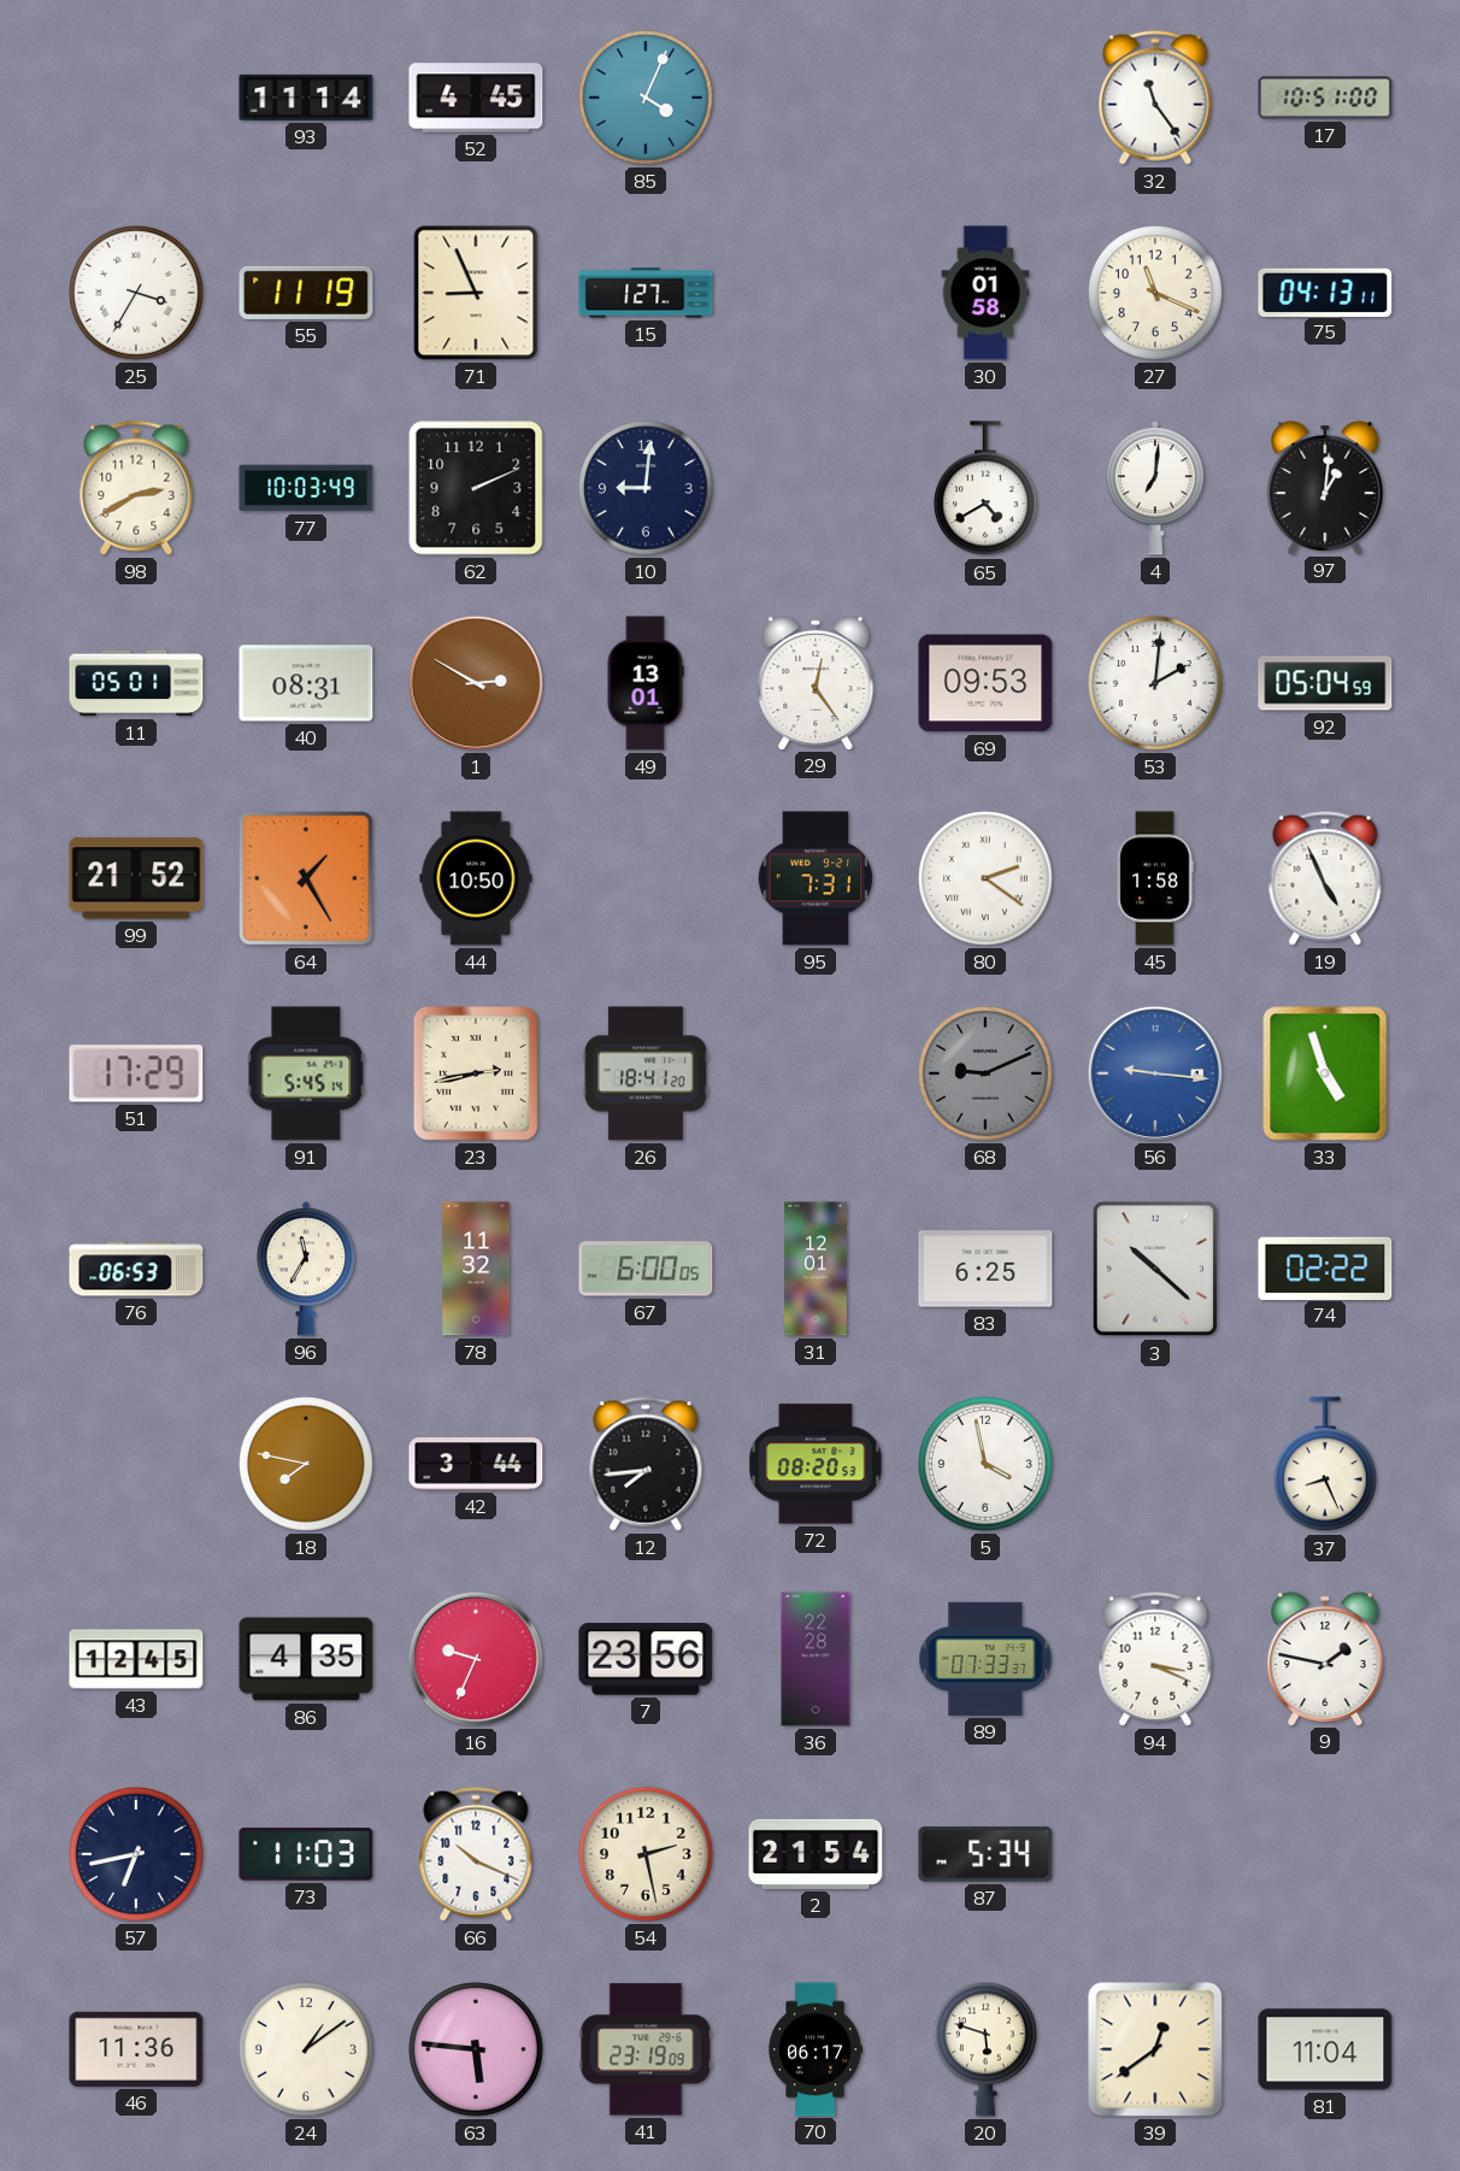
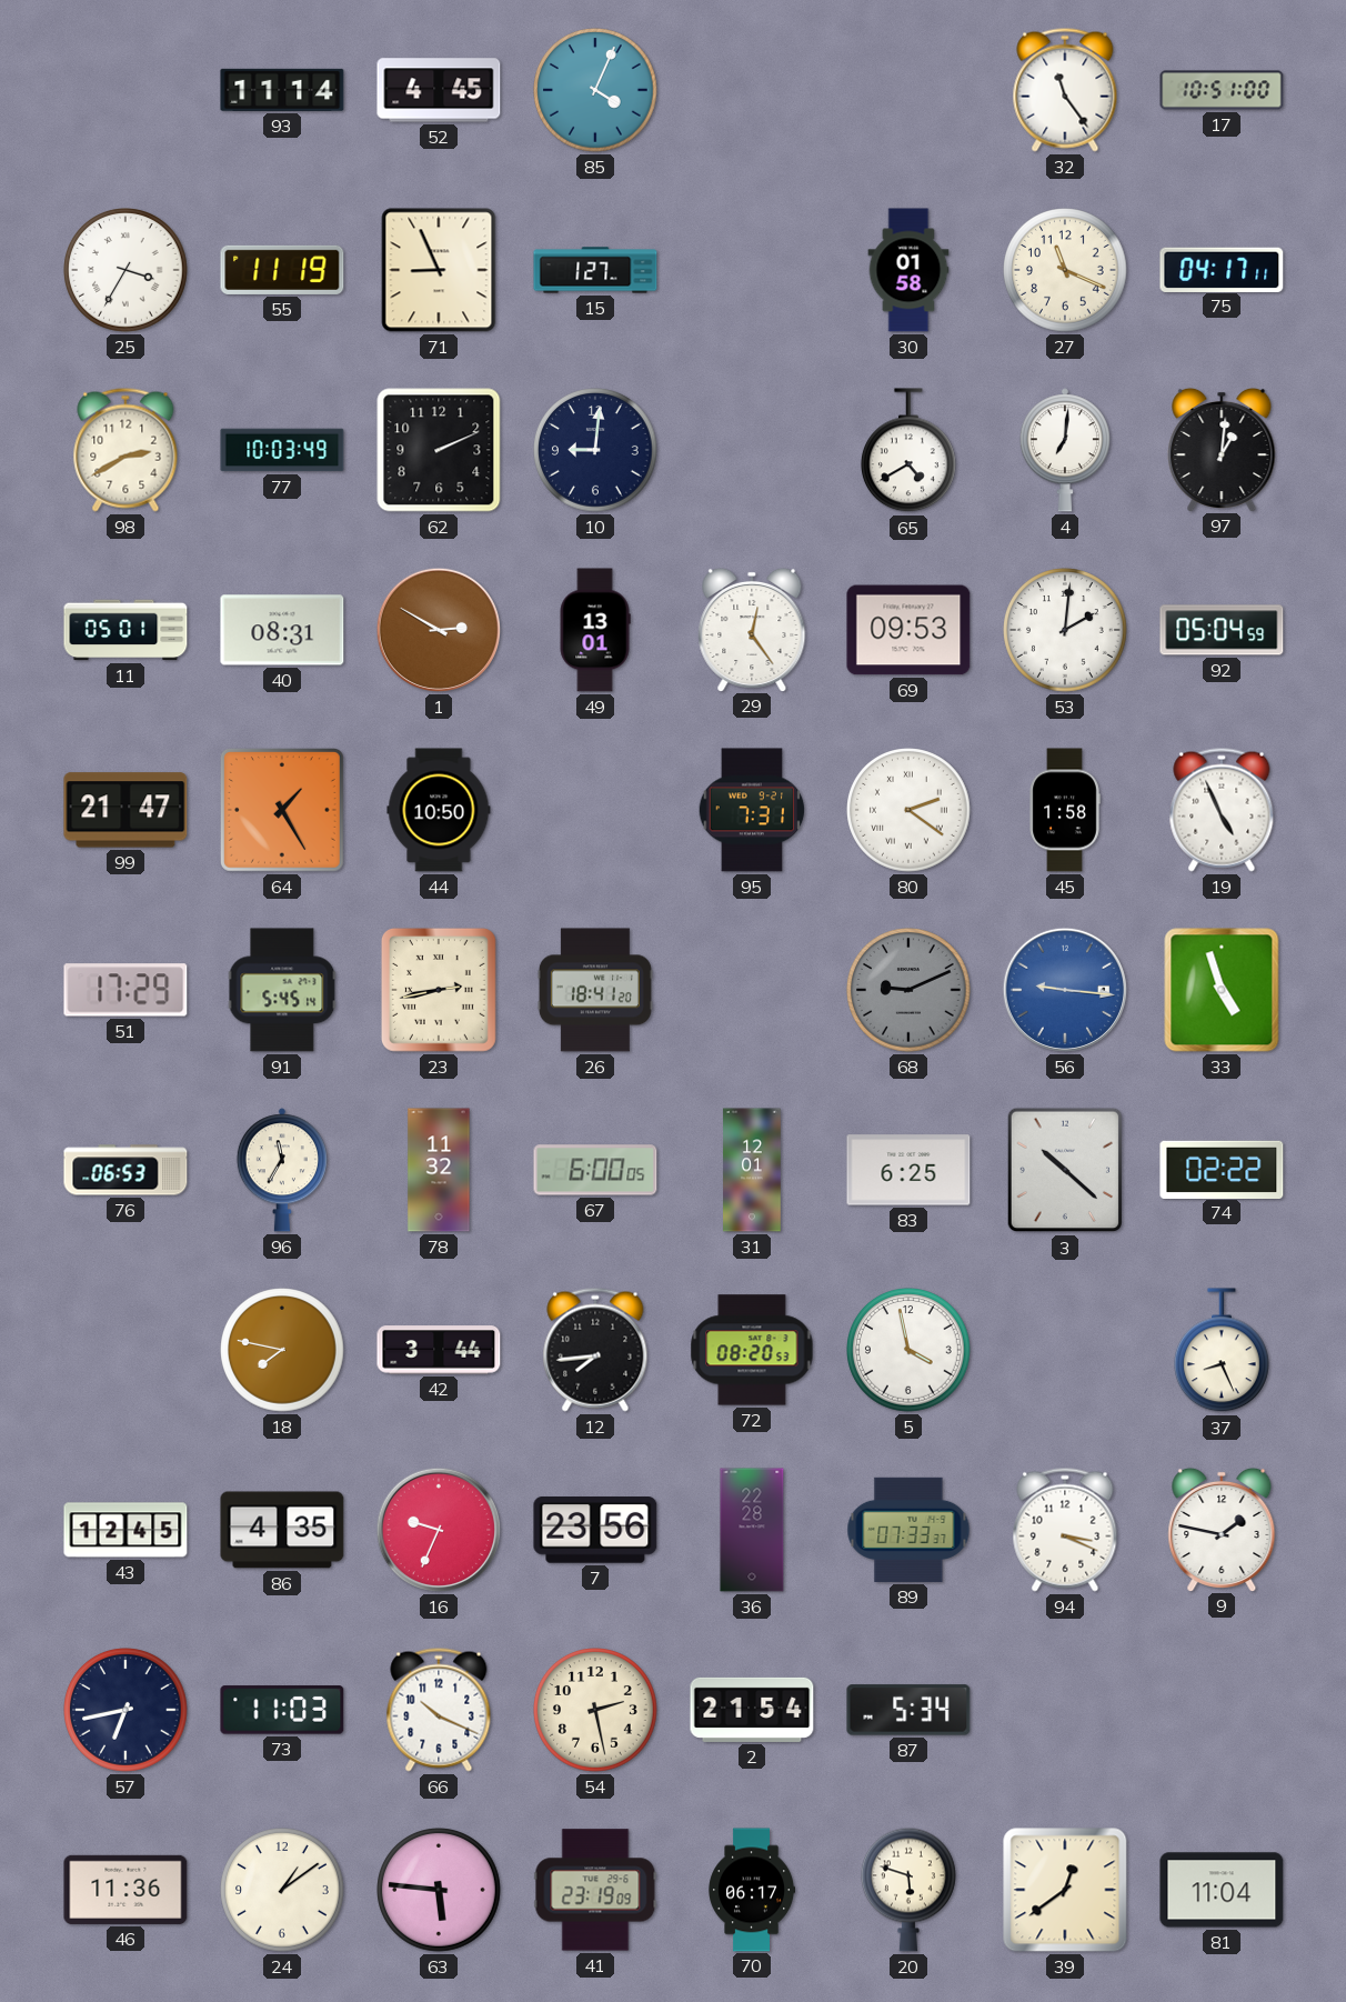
75: 04:13 -> 04:17 (1222, 269)
99: 21:52 -> 21:47 (125, 810)
